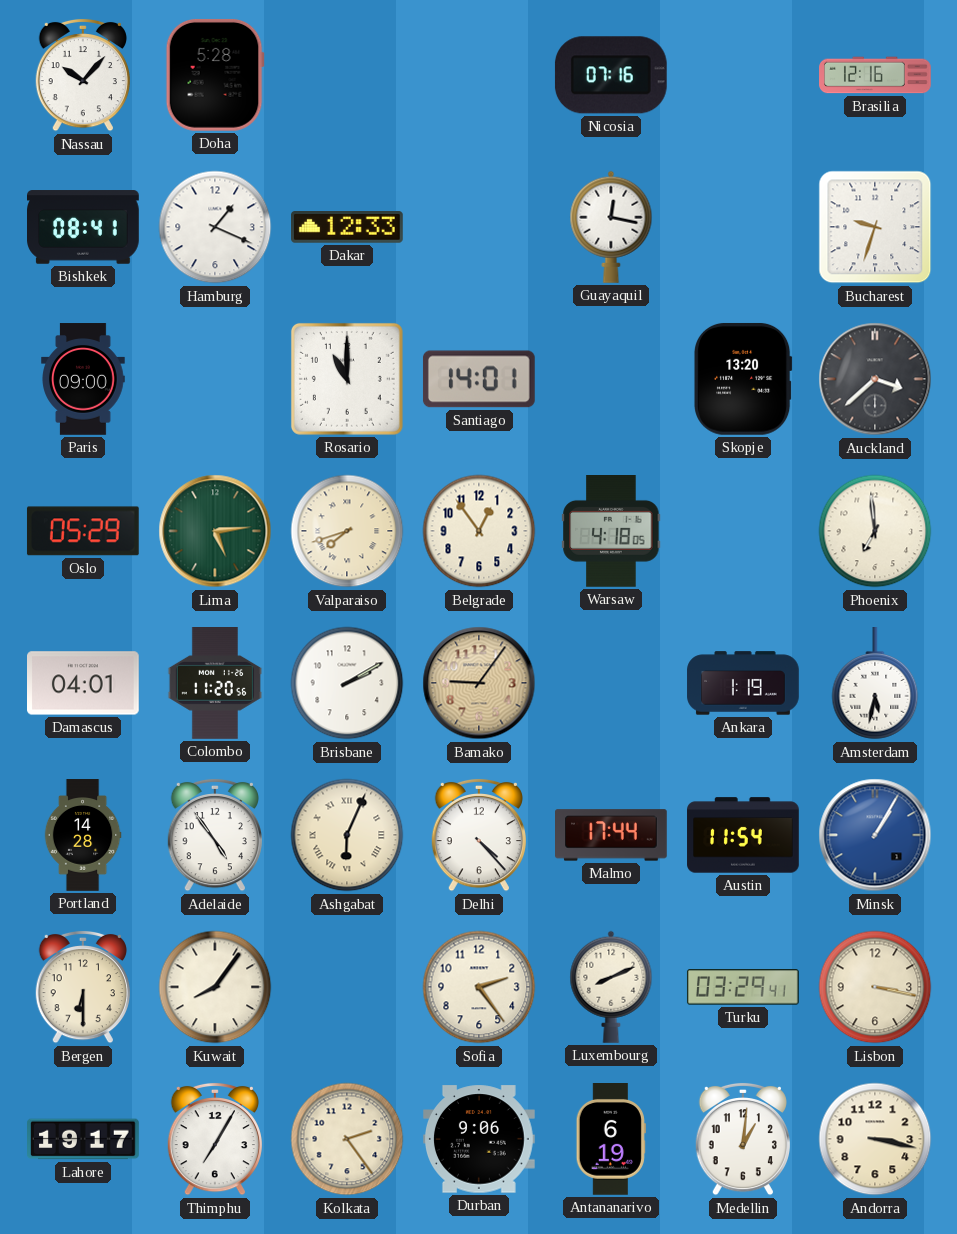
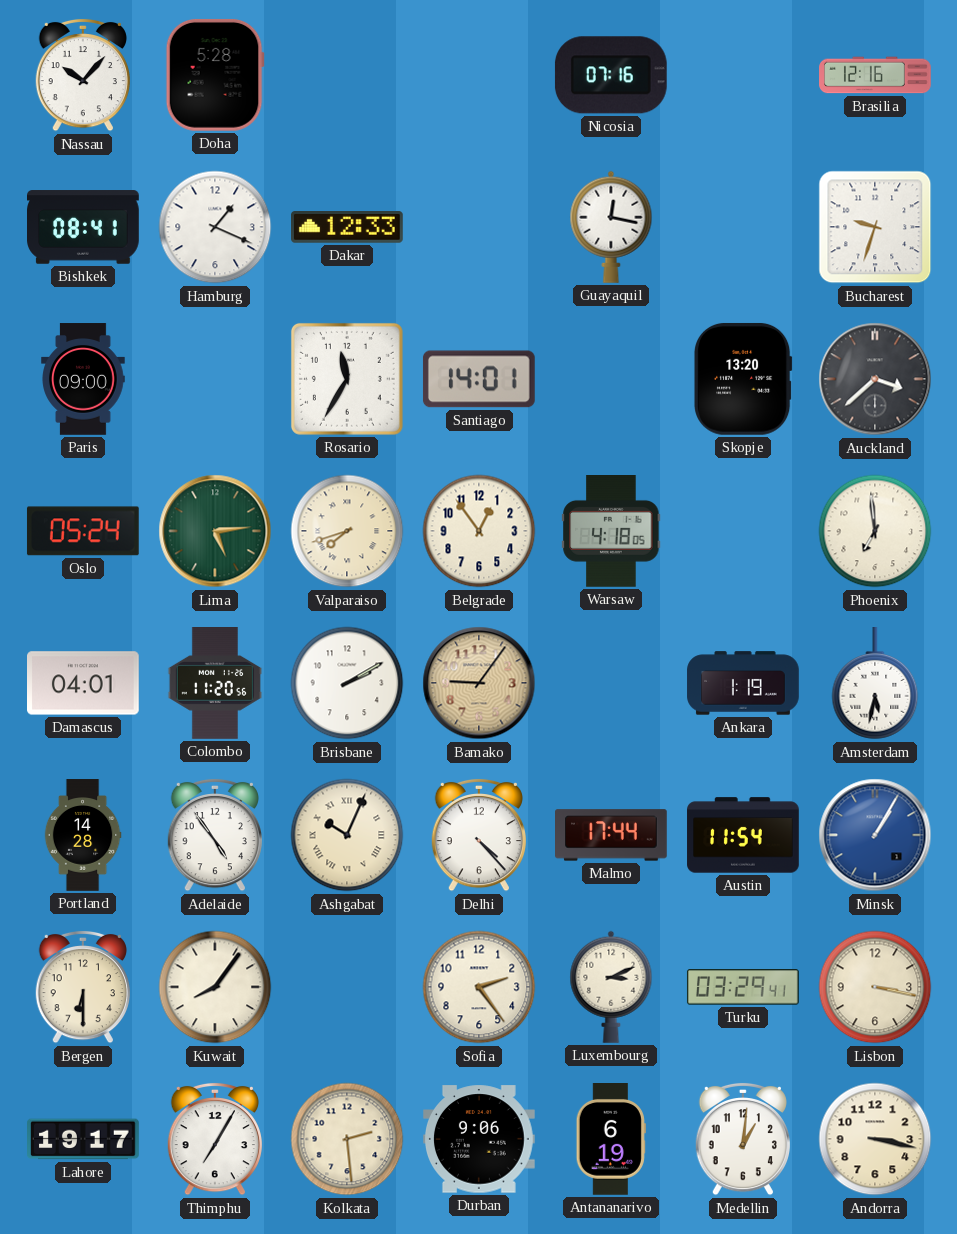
Rosario: 11:00 -> 11:35 (347, 379)
Oslo: 05:29 -> 05:24 (83, 531)
Ashgabat: 6:04 -> 10:04 (347, 835)
Luxembourg: 8:11 -> 3:11 (611, 987)
Kolkata: 2:24 -> 2:29 (347, 1139)
